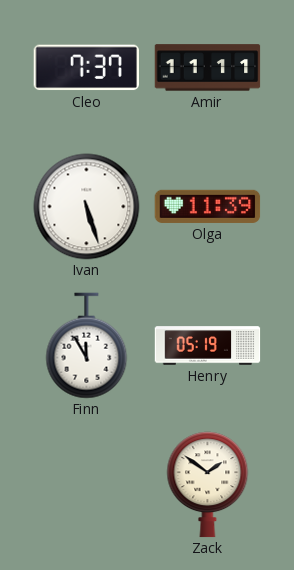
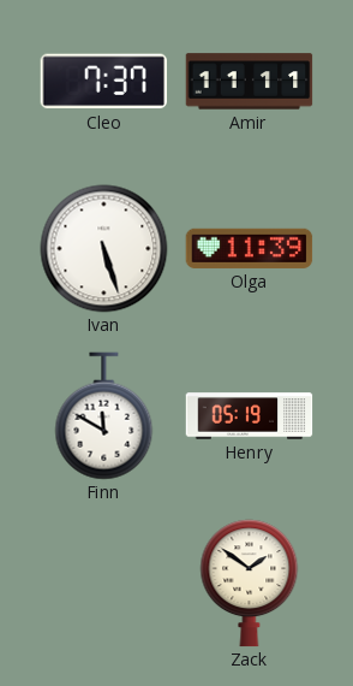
Finn: 11:55 -> 11:50 (104, 416)
